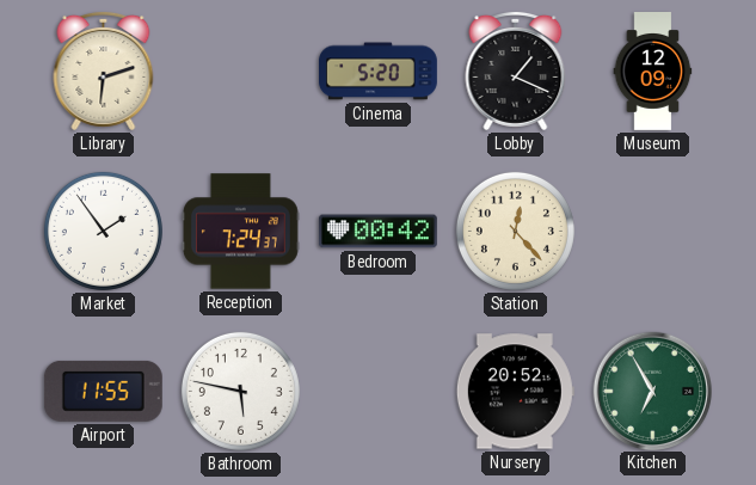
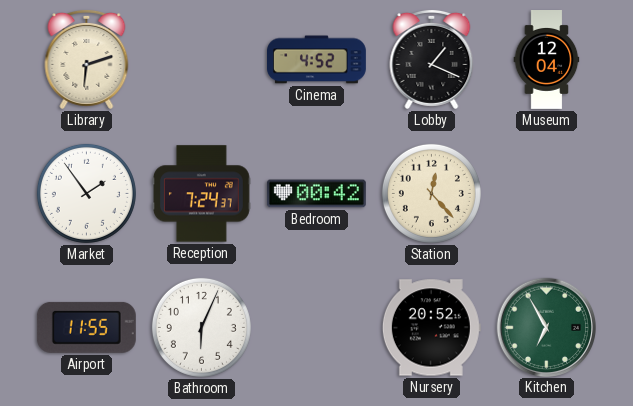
Cinema: 5:20 -> 4:52 (317, 60)
Museum: 12:09 -> 12:04 (547, 60)
Bathroom: 5:47 -> 6:04 (201, 327)
